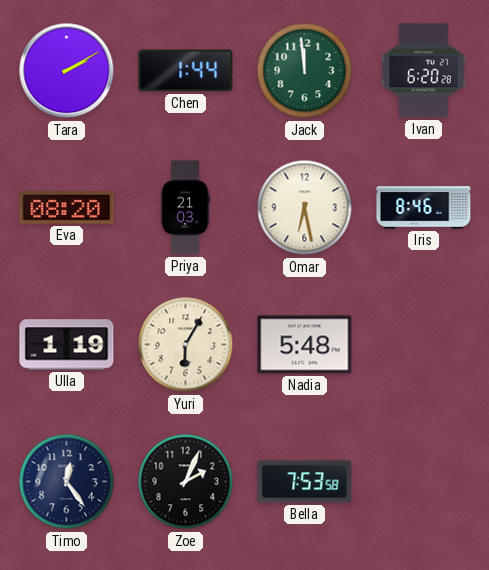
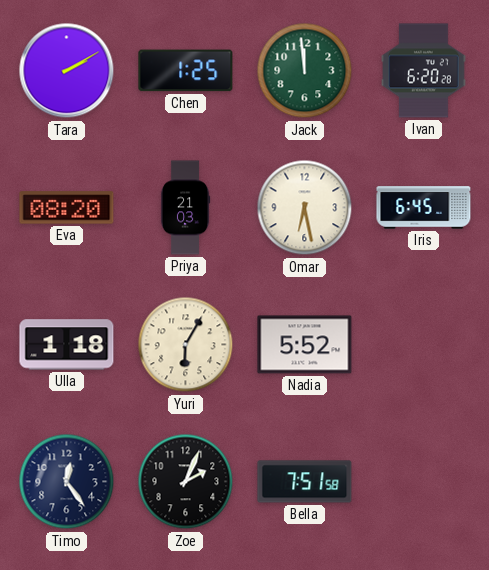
Chen: 1:44 -> 1:25 (186, 71)
Iris: 8:46 -> 6:45 (424, 208)
Ulla: 1:19 -> 1:18 (67, 345)
Nadia: 5:48 -> 5:52 (305, 345)
Bella: 7:53 -> 7:51 (305, 482)
